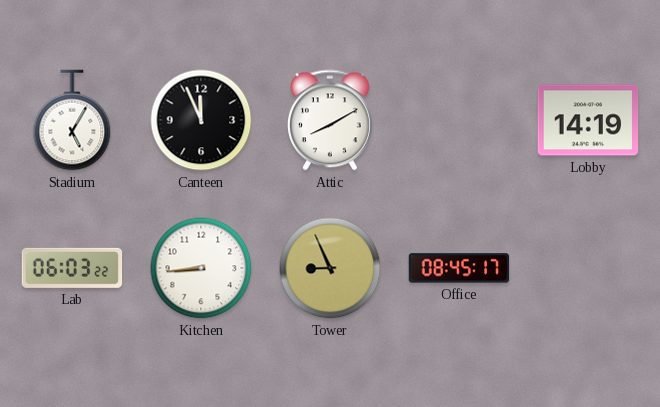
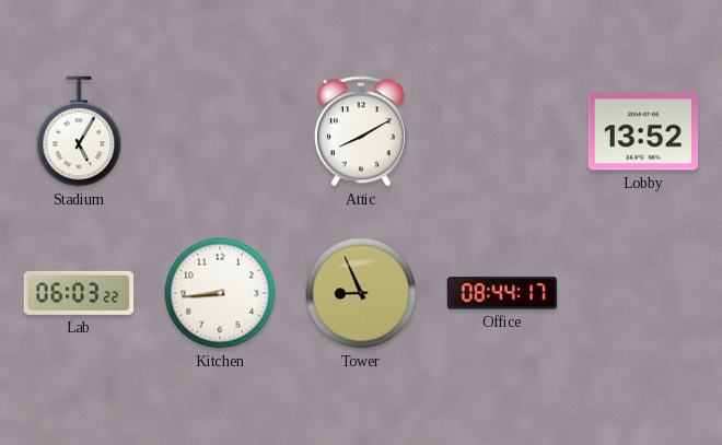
Canteen: 11:56 -> none (201, 120)
Lobby: 14:19 -> 13:52 (643, 131)
Office: 08:45 -> 08:44 (502, 293)
